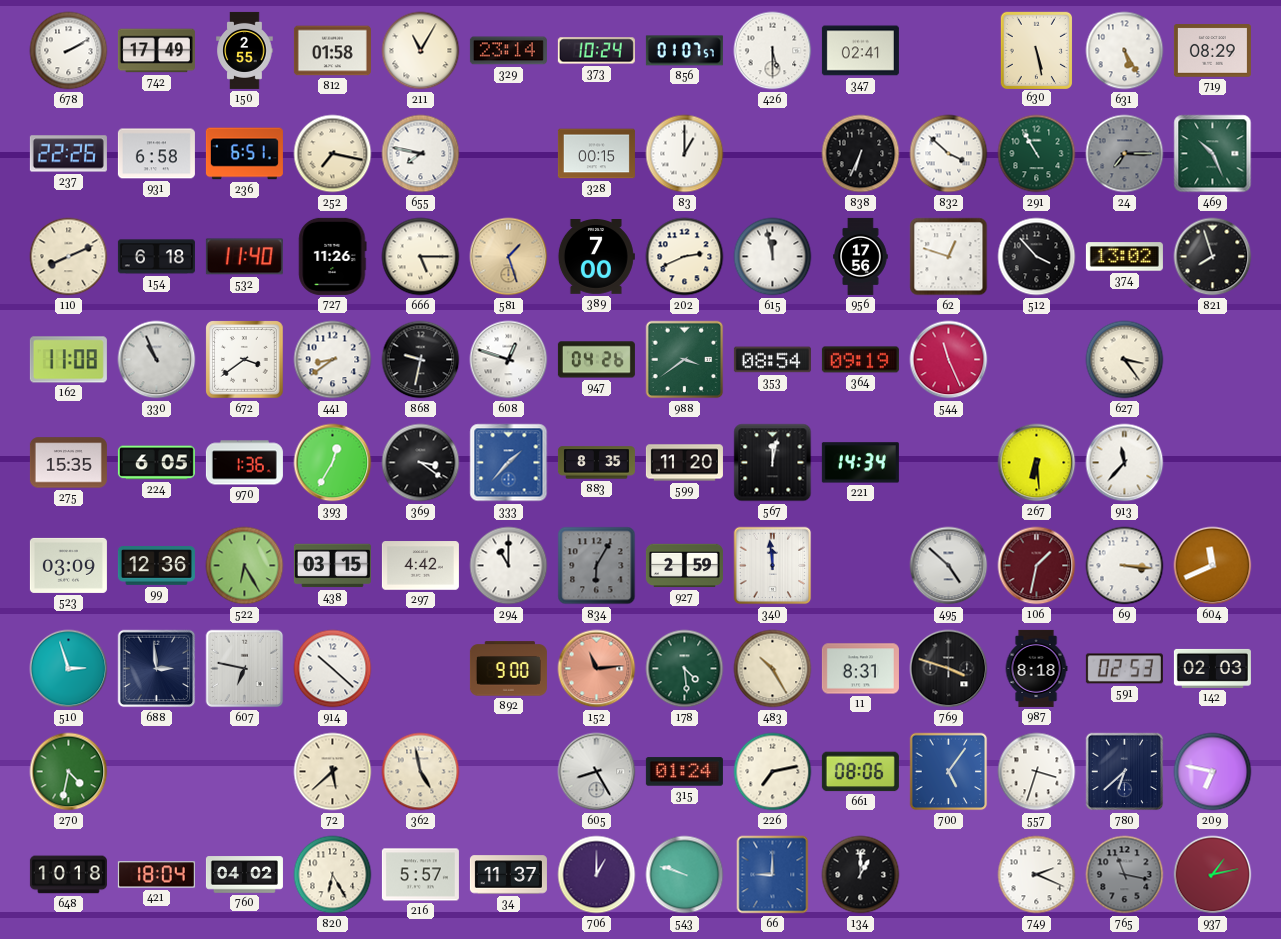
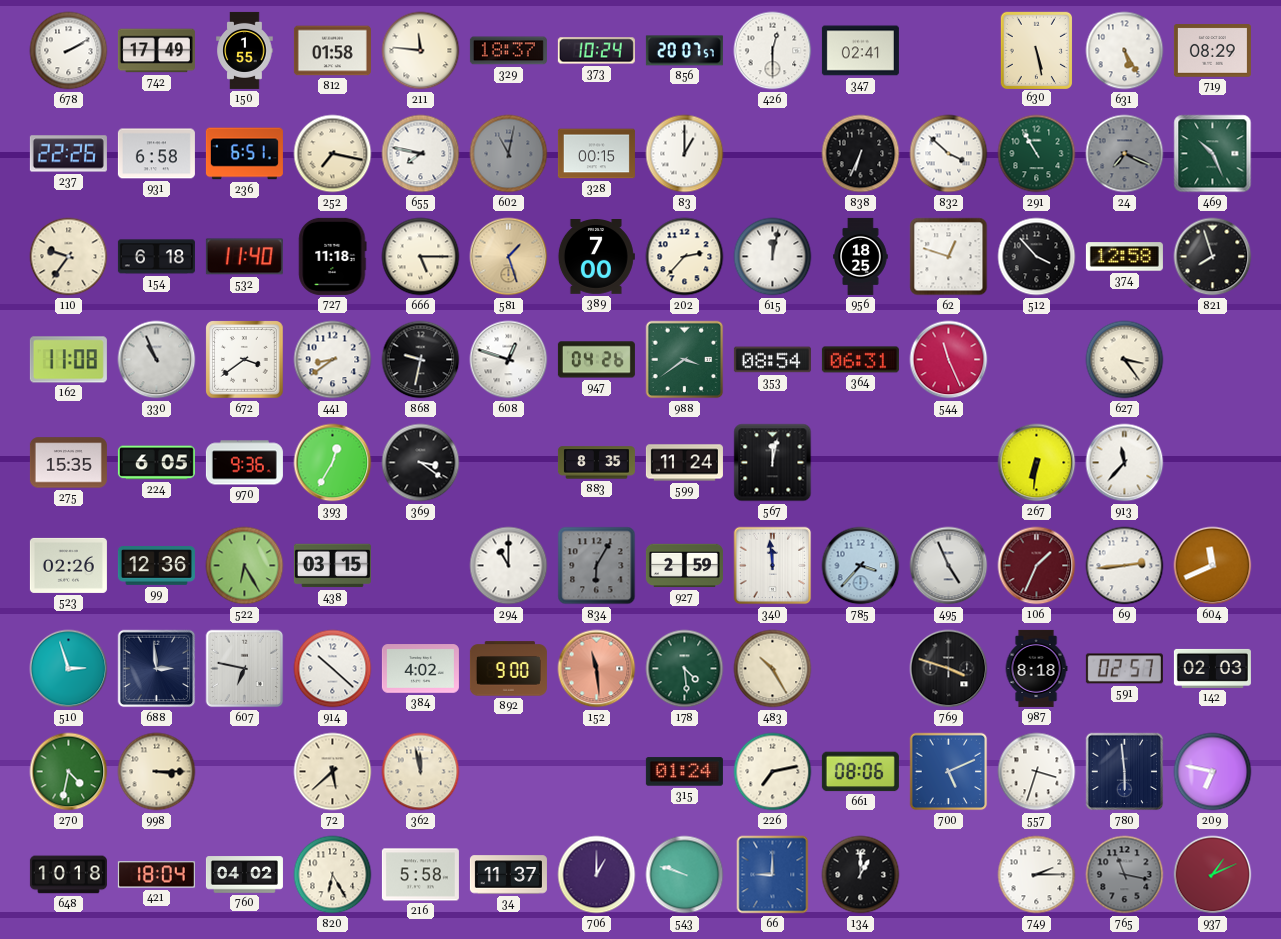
150: 2:55 -> 1:55 (245, 50)
211: 11:05 -> 11:46 (421, 51)
329: 23:14 -> 18:37 (508, 51)
856: 01:07 -> 20:07 (684, 51)
426: 5:30 -> 12:30 (773, 51)
602: none -> 11:02 (509, 154)
24: 7:15 -> 7:19 (1125, 154)
110: 8:11 -> 9:36 (69, 257)
727: 11:26 -> 11:18 (333, 256)
202: 2:41 -> 2:37 (685, 257)
615: 11:58 -> 12:02 (773, 257)
956: 17:56 -> 18:25 (861, 256)
374: 13:02 -> 12:58 (1124, 257)
364: 09:19 -> 06:31 (860, 360)
970: 1:36 -> 9:36 (244, 463)
333: 1:37 -> none (509, 463)
599: 11:20 -> 11:24 (684, 463)
221: 14:34 -> none (860, 463)
267: 6:29 -> 6:31 (1037, 463)
523: 03:09 -> 02:26 (68, 565)
297: 4:42 -> none (420, 566)
785: none -> 3:37 (861, 566)
495: 4:52 -> 4:56 (949, 566)
106: 1:32 -> 1:34 (1037, 566)
69: 3:16 -> 2:44 (1125, 566)
384: none -> 4:02 (420, 669)
152: 11:14 -> 11:29 (597, 669)
11: 8:31 -> none (860, 669)
591: 02:53 -> 02:57 (1124, 669)
998: none -> 3:15 (157, 772)
362: 4:58 -> 11:58 (421, 772)
605: 8:25 -> none (597, 772)
700: 5:06 -> 5:11 (949, 772)
780: 6:38 -> 5:59 (1125, 772)
216: 5:57 -> 5:58 (420, 875)
749: 2:19 -> 2:15 (1037, 875)
937: 1:13 -> 1:11 (1213, 875)
